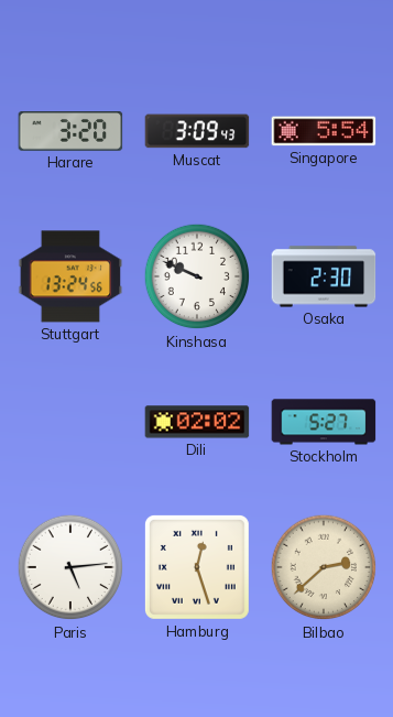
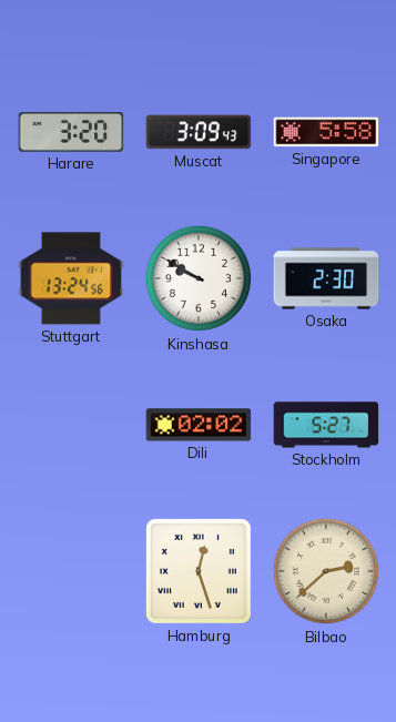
Singapore: 5:54 -> 5:58 (326, 132)
Kinshasa: 9:49 -> 9:50 (199, 278)
Paris: 5:14 -> none (70, 567)
